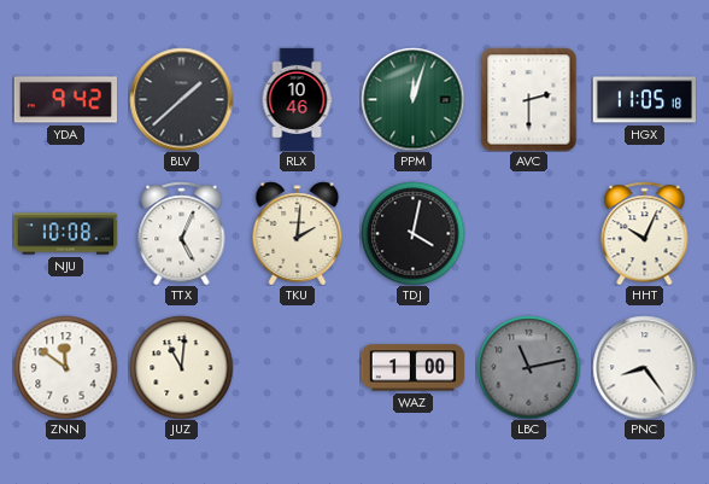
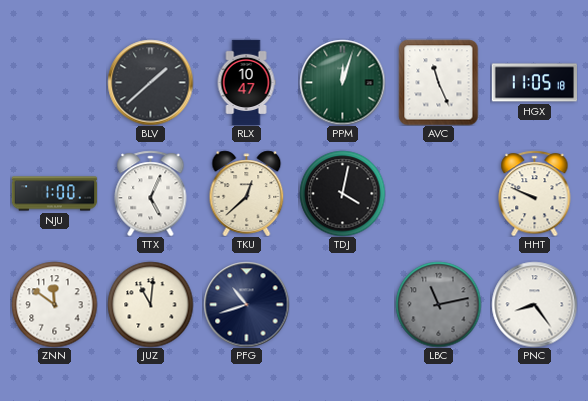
YDA: 9:42 -> none (65, 100)
RLX: 10:46 -> 10:47 (246, 82)
AVC: 2:30 -> 11:26 (439, 82)
NJU: 10:08 -> 1:00 (54, 194)
TKU: 2:01 -> 12:38 (247, 193)
HHT: 10:04 -> 9:49 (535, 193)
PFG: none -> 10:42 (246, 304)
WAZ: 1:00 -> none (412, 368)
